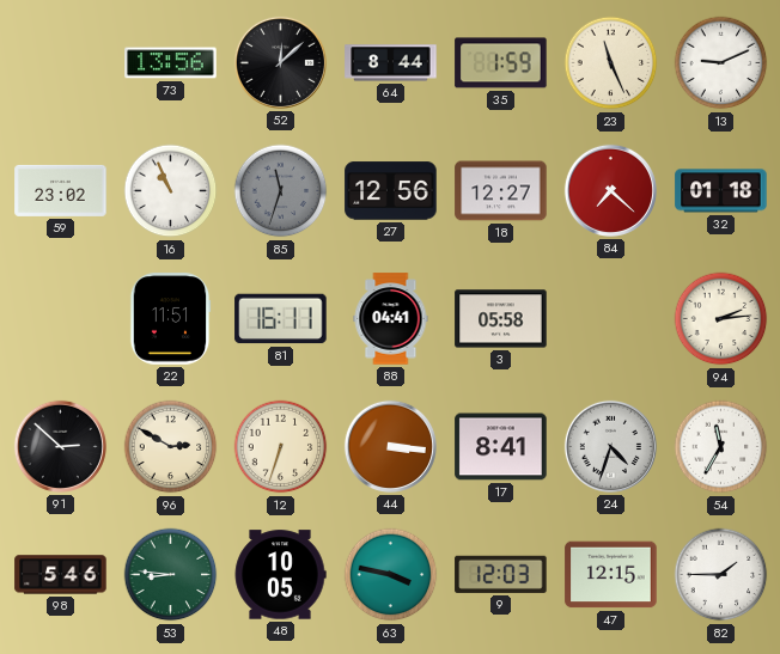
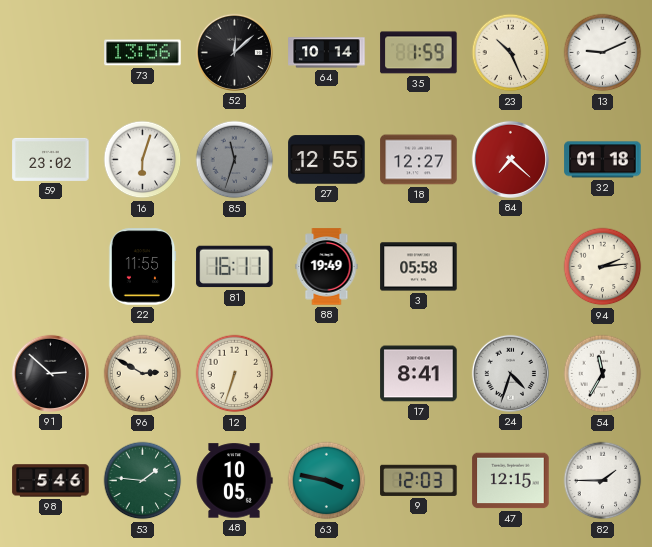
64: 8:44 -> 10:14 (327, 53)
23: 11:26 -> 10:26 (511, 53)
16: 10:56 -> 6:03 (143, 160)
27: 12:56 -> 12:55 (327, 160)
22: 11:51 -> 11:55 (142, 267)
88: 04:41 -> 19:49 (327, 267)
44: 3:16 -> none (390, 446)
53: 8:46 -> 1:46 (143, 481)
